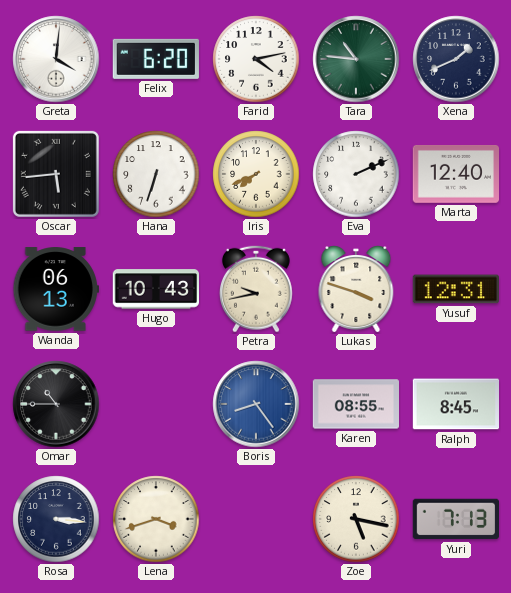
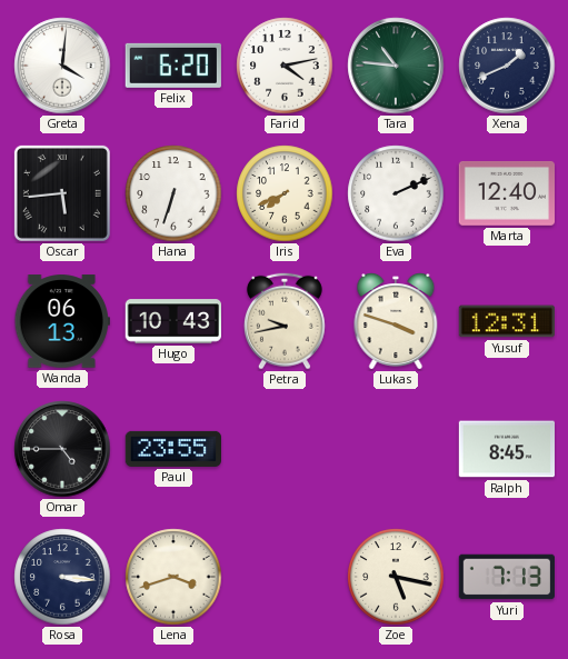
Omar: 10:45 -> 4:45 (62, 449)
Paul: none -> 23:55 (172, 449)
Boris: 8:24 -> none (256, 404)
Karen: 08:55 -> none (355, 404)
